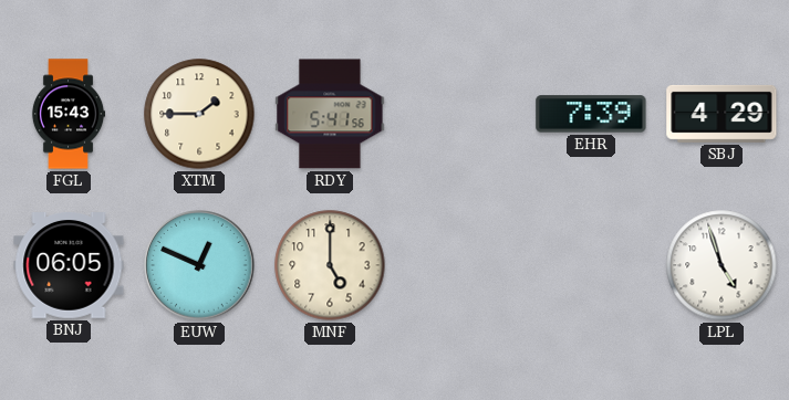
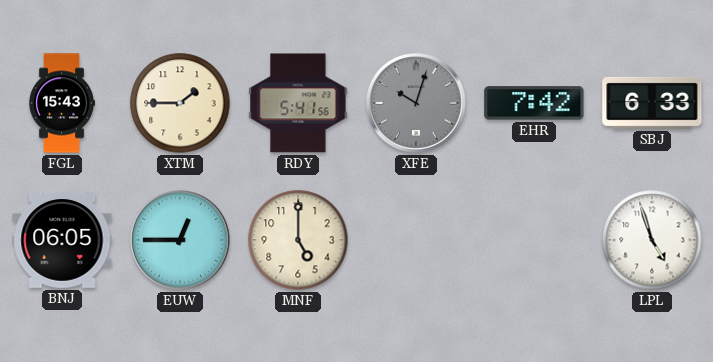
XFE: none -> 10:03 (416, 103)
EHR: 7:39 -> 7:42 (534, 103)
SBJ: 4:29 -> 6:33 (652, 103)
EUW: 12:49 -> 12:45 (180, 240)
